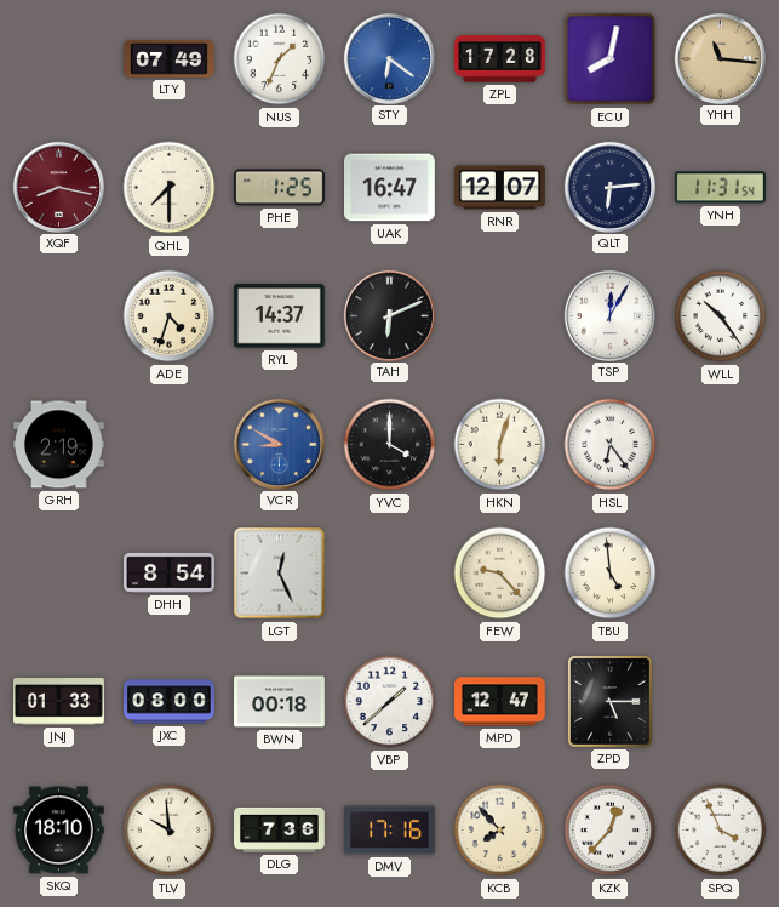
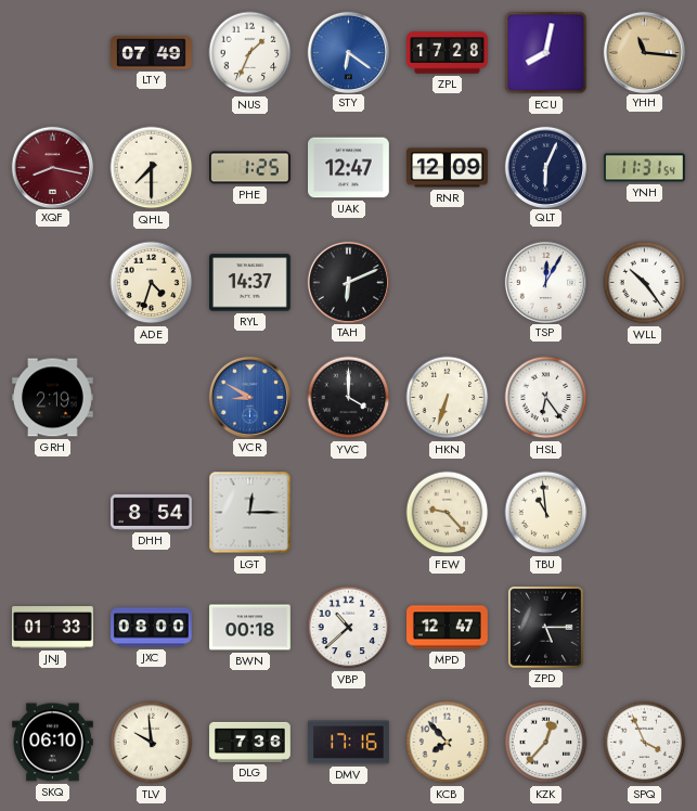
UAK: 16:47 -> 12:47 (349, 168)
RNR: 12:07 -> 12:09 (448, 168)
QLT: 6:14 -> 6:04 (545, 167)
HKN: 6:03 -> 6:33 (448, 398)
LGT: 12:26 -> 12:15 (250, 513)
TBU: 4:59 -> 10:59 (546, 513)
VBP: 1:38 -> 10:38 (349, 628)
SKQ: 18:10 -> 06:10 (53, 743)
